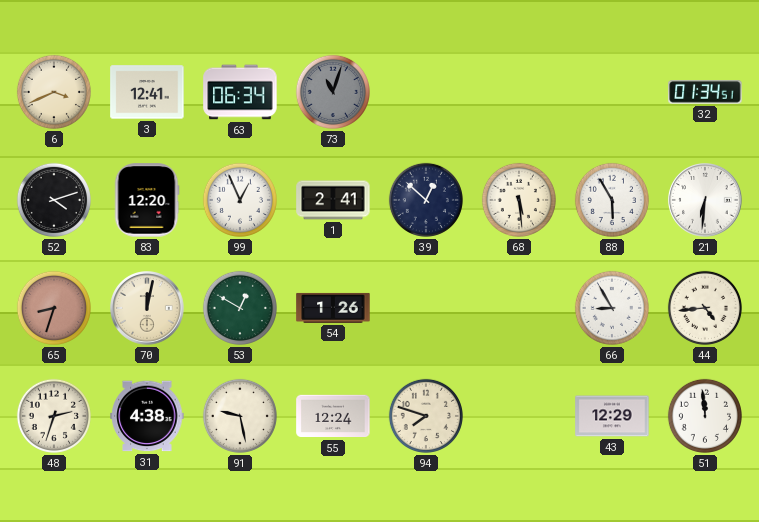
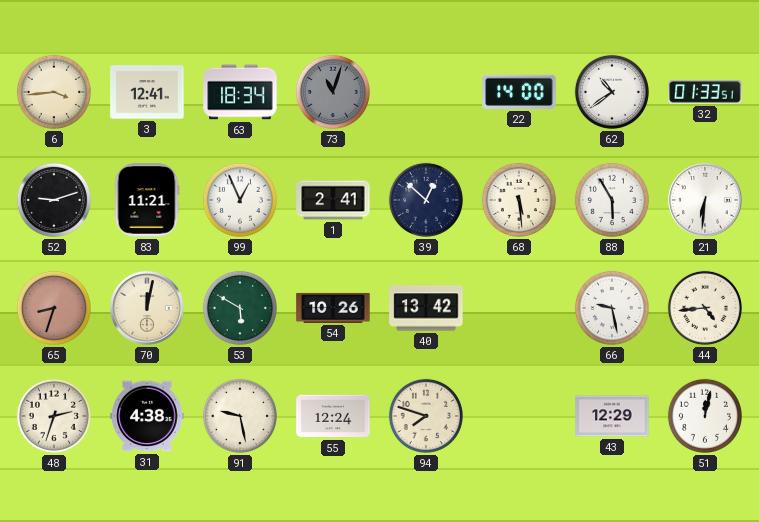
6: 3:41 -> 3:44 (54, 92)
63: 06:34 -> 18:34 (240, 92)
22: none -> 14:00 (519, 92)
62: none -> 10:39 (612, 92)
32: 01:34 -> 01:33 (705, 92)
52: 4:12 -> 9:12 (54, 200)
83: 12:20 -> 11:21 (147, 200)
53: 12:50 -> 5:50 (240, 308)
54: 1:26 -> 10:26 (333, 308)
40: none -> 13:42 (426, 308)
66: 8:55 -> 9:28 (612, 308)
51: 11:59 -> 12:02 (705, 416)
